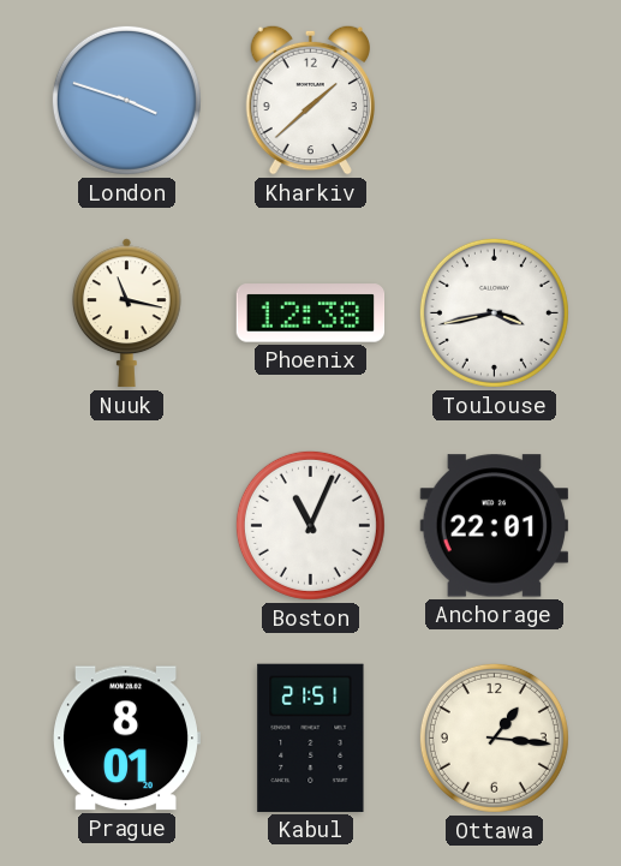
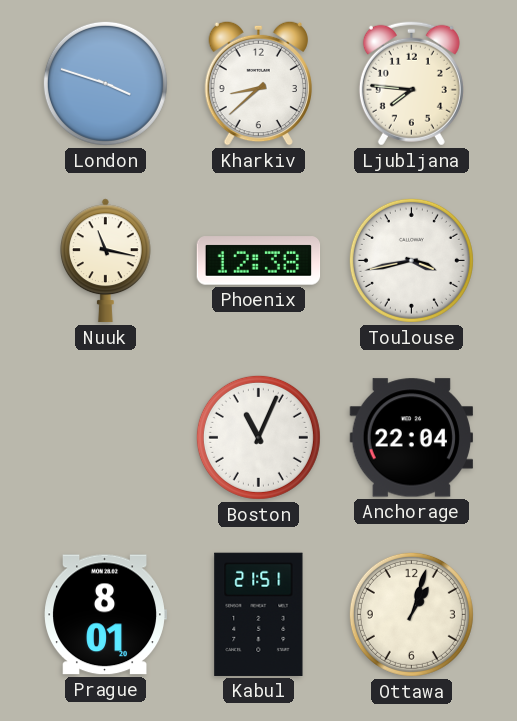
Kharkiv: 1:38 -> 8:38 (258, 83)
Ljubljana: none -> 7:46 (411, 83)
Anchorage: 22:01 -> 22:04 (411, 438)
Ottawa: 1:16 -> 1:03 (411, 614)
